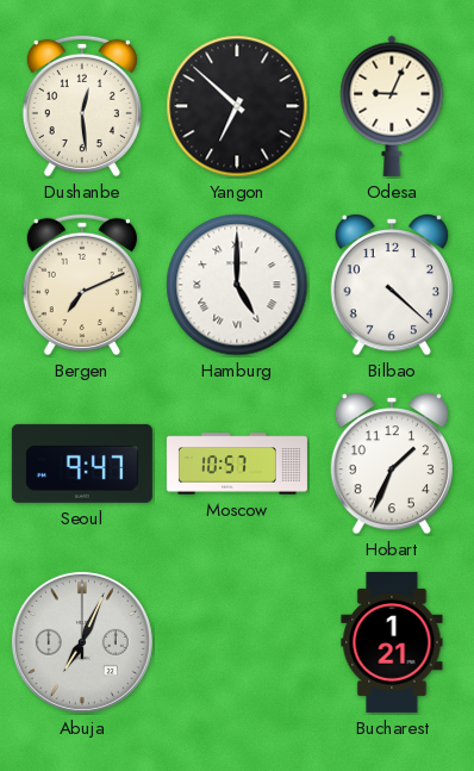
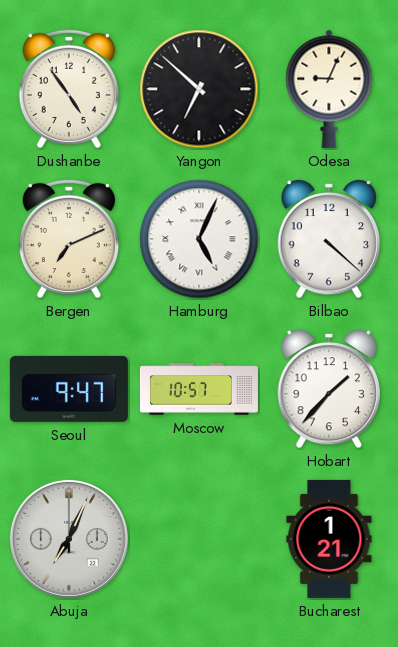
Dushanbe: 12:29 -> 4:54 (69, 89)
Hamburg: 5:00 -> 5:04 (199, 239)
Hobart: 1:34 -> 1:37 (328, 390)
